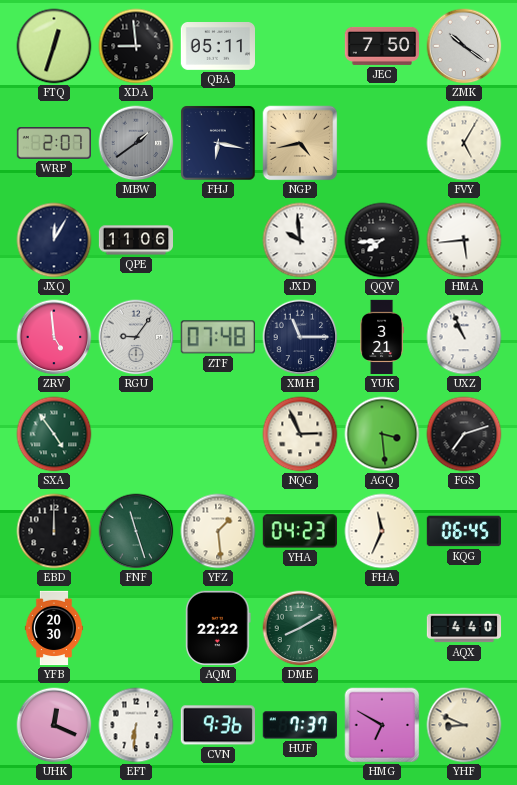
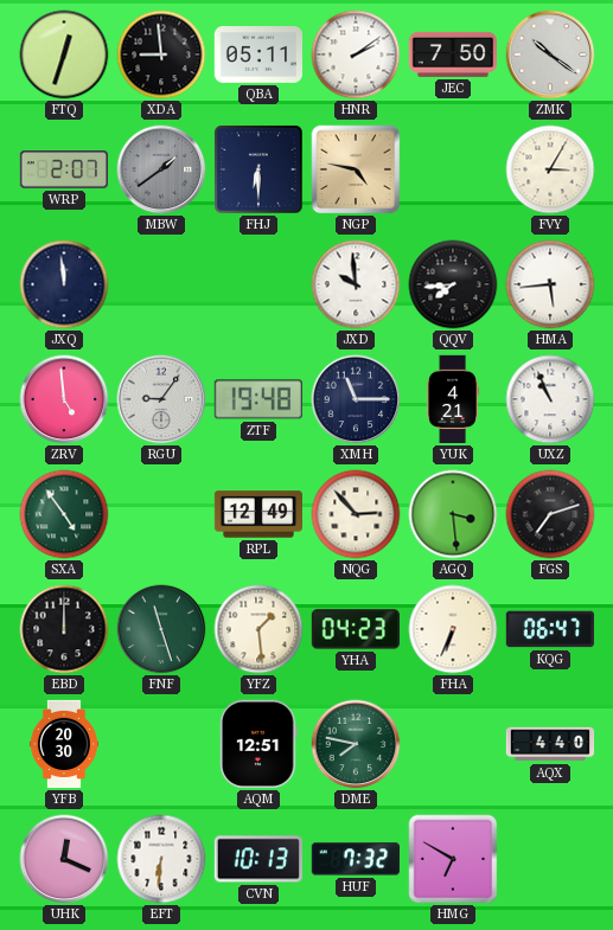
HNR: none -> 2:09 (356, 54)
FHJ: 6:17 -> 6:30 (258, 169)
NGP: 4:43 -> 4:47 (356, 169)
FVY: 5:05 -> 3:05 (550, 169)
JXQ: 12:05 -> 11:59 (64, 284)
QPE: 11:06 -> none (136, 240)
ZTF: 07:48 -> 19:48 (258, 399)
YUK: 3:21 -> 4:21 (452, 399)
RPL: none -> 12:49 (257, 514)
NQG: 2:56 -> 2:53 (356, 514)
FHA: 11:34 -> 6:34 (453, 629)
KQG: 06:45 -> 06:47 (549, 629)
AQM: 22:22 -> 12:51 (258, 744)
DME: 8:10 -> 7:47 (356, 744)
CVN: 9:36 -> 10:13 (257, 859)
HUF: 7:37 -> 7:32 (356, 859)
YHF: 8:49 -> none (464, 725)
